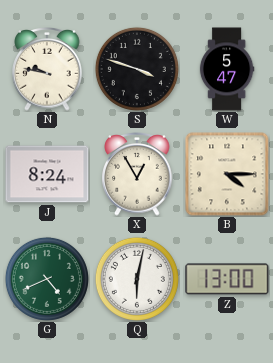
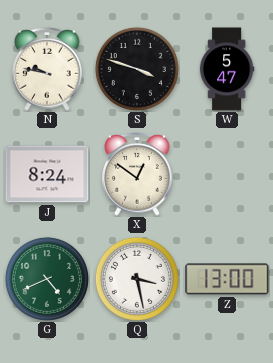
X: 12:55 -> 12:51 (137, 175)
B: 4:15 -> none (227, 174)
Q: 6:02 -> 3:28 (137, 279)
